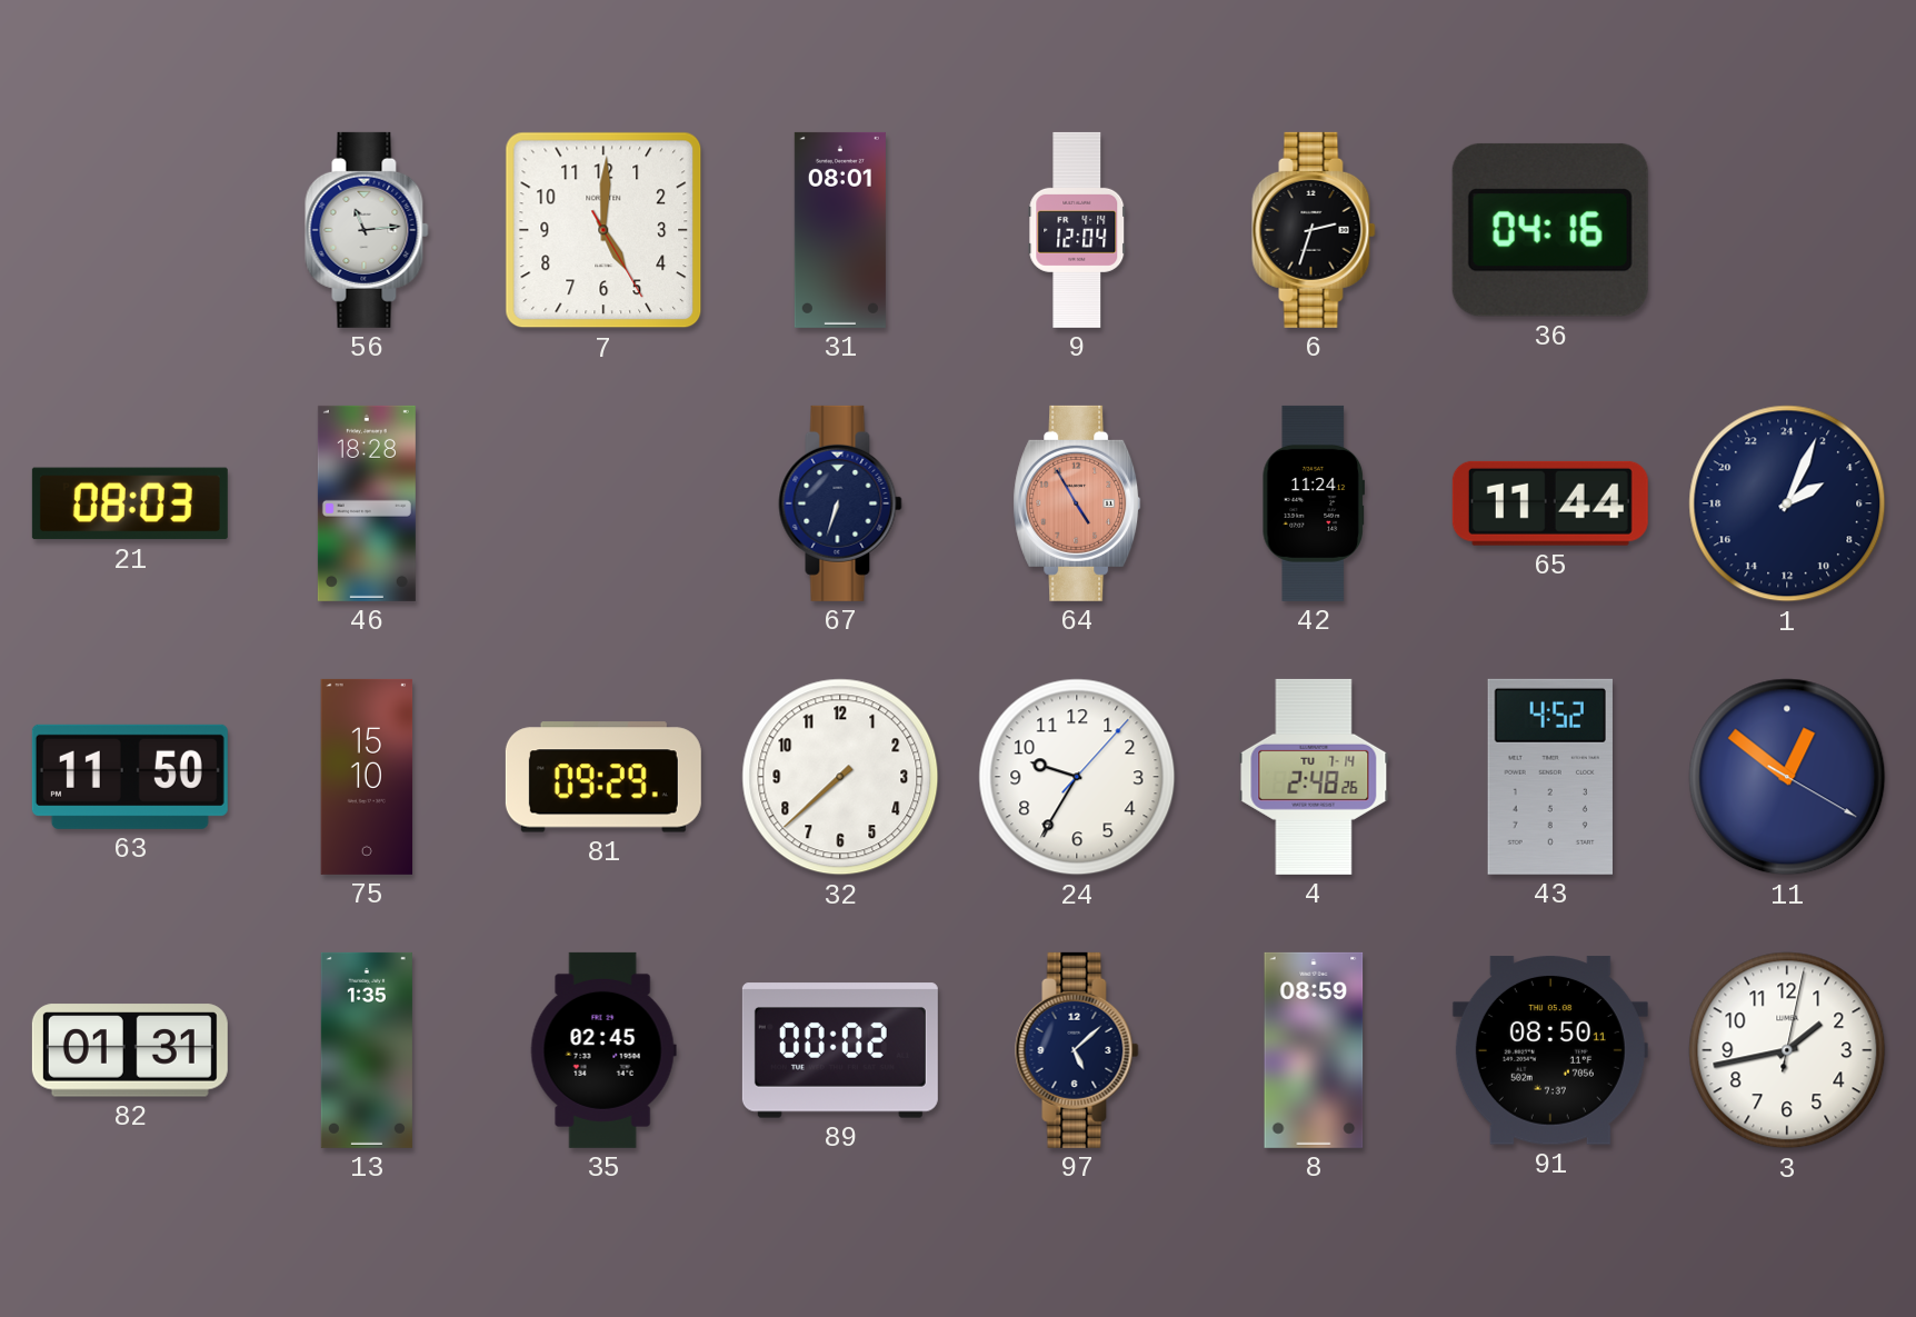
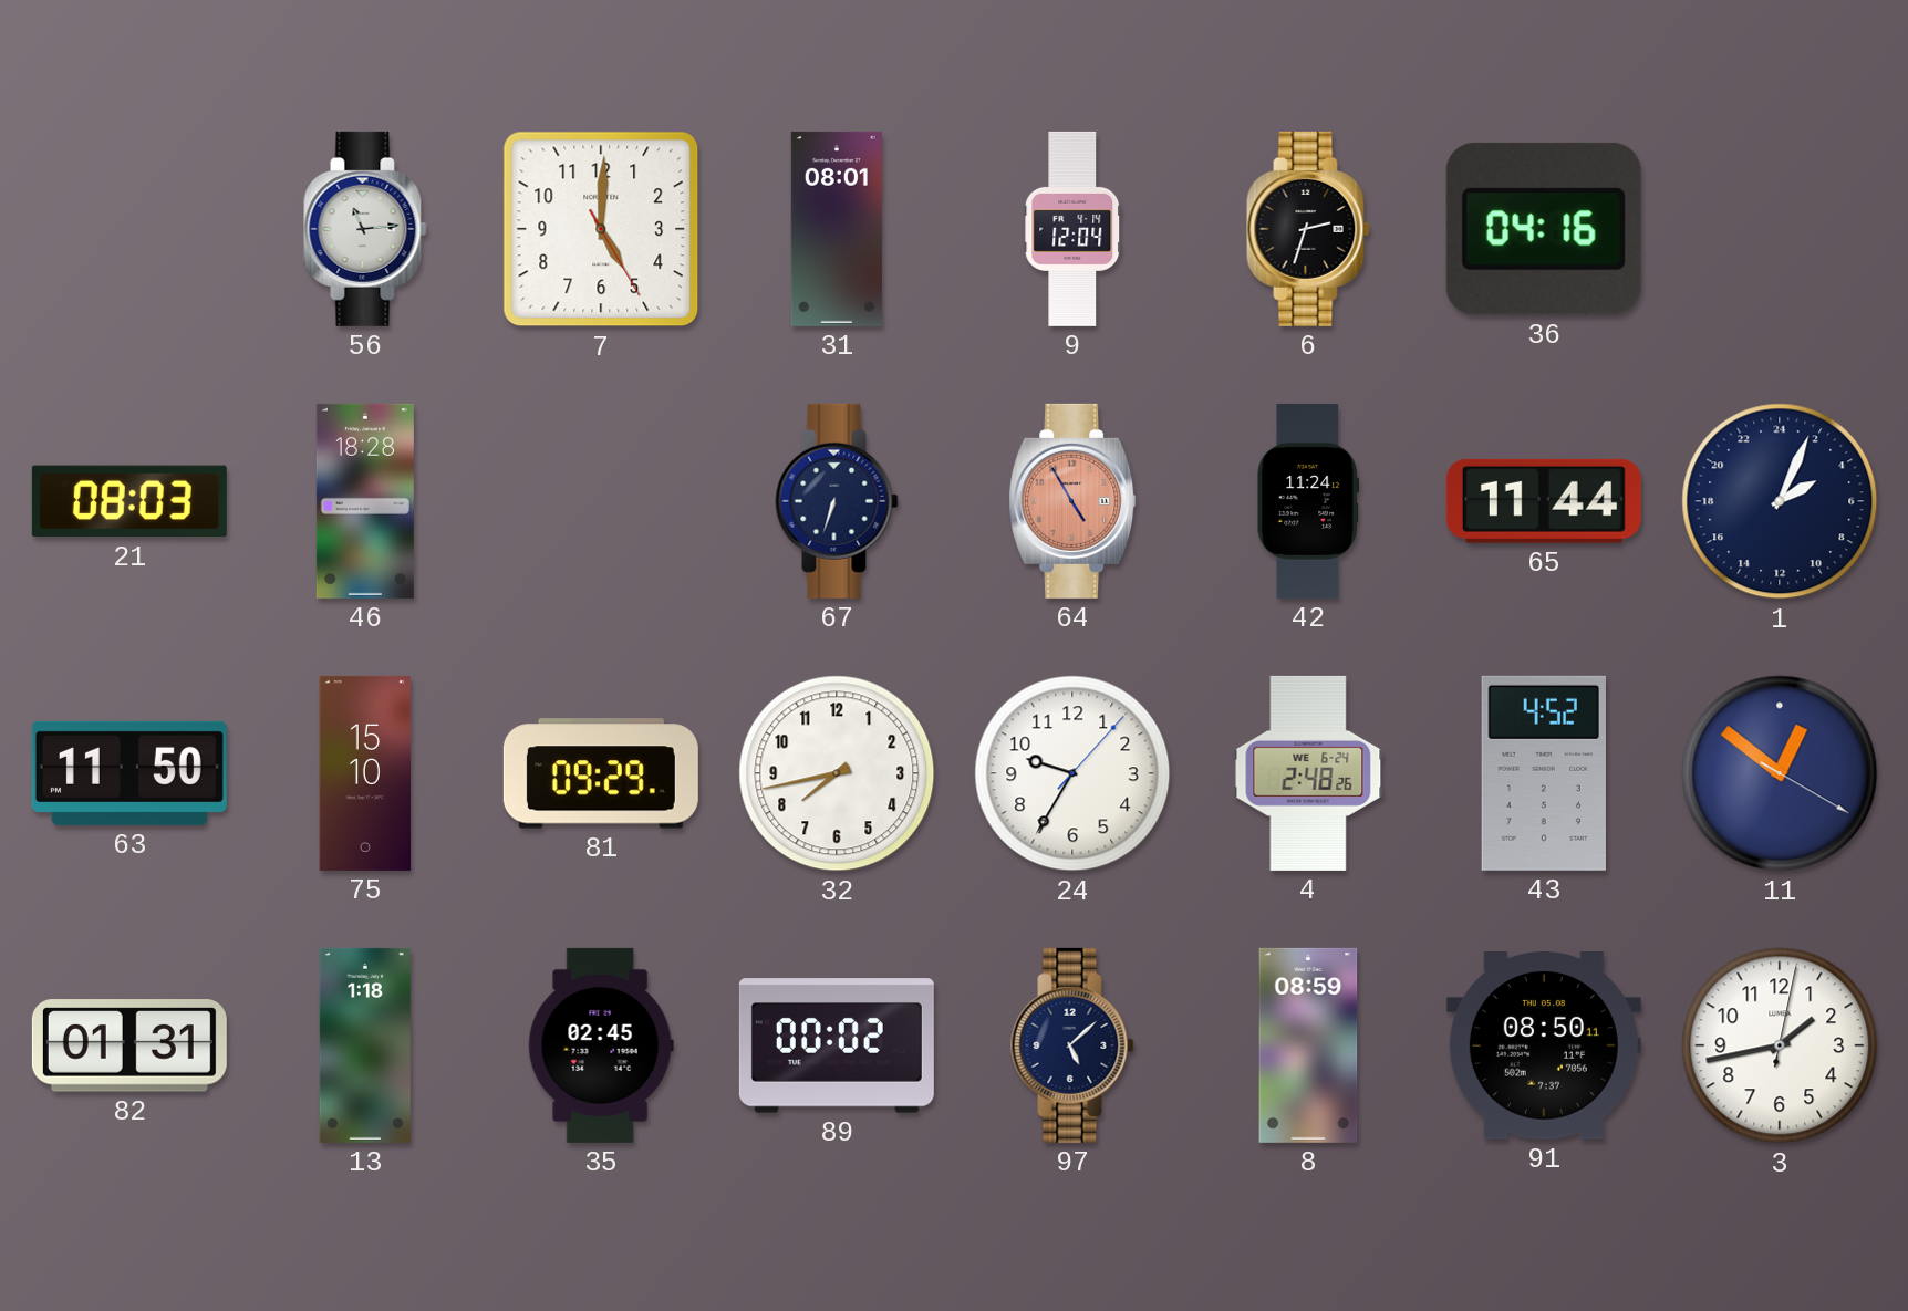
32: 7:38 -> 7:43 (837, 773)
4 date: TU 7-14 -> WE 6-24 (1308, 773)
13: 1:35 -> 1:18 (365, 1045)
